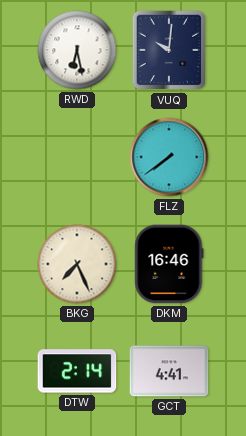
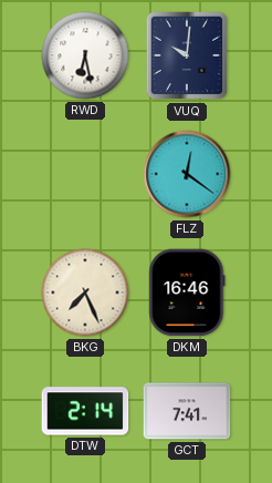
FLZ: 7:39 -> 12:21 (187, 174)
GCT: 4:41 -> 7:41 (187, 411)
